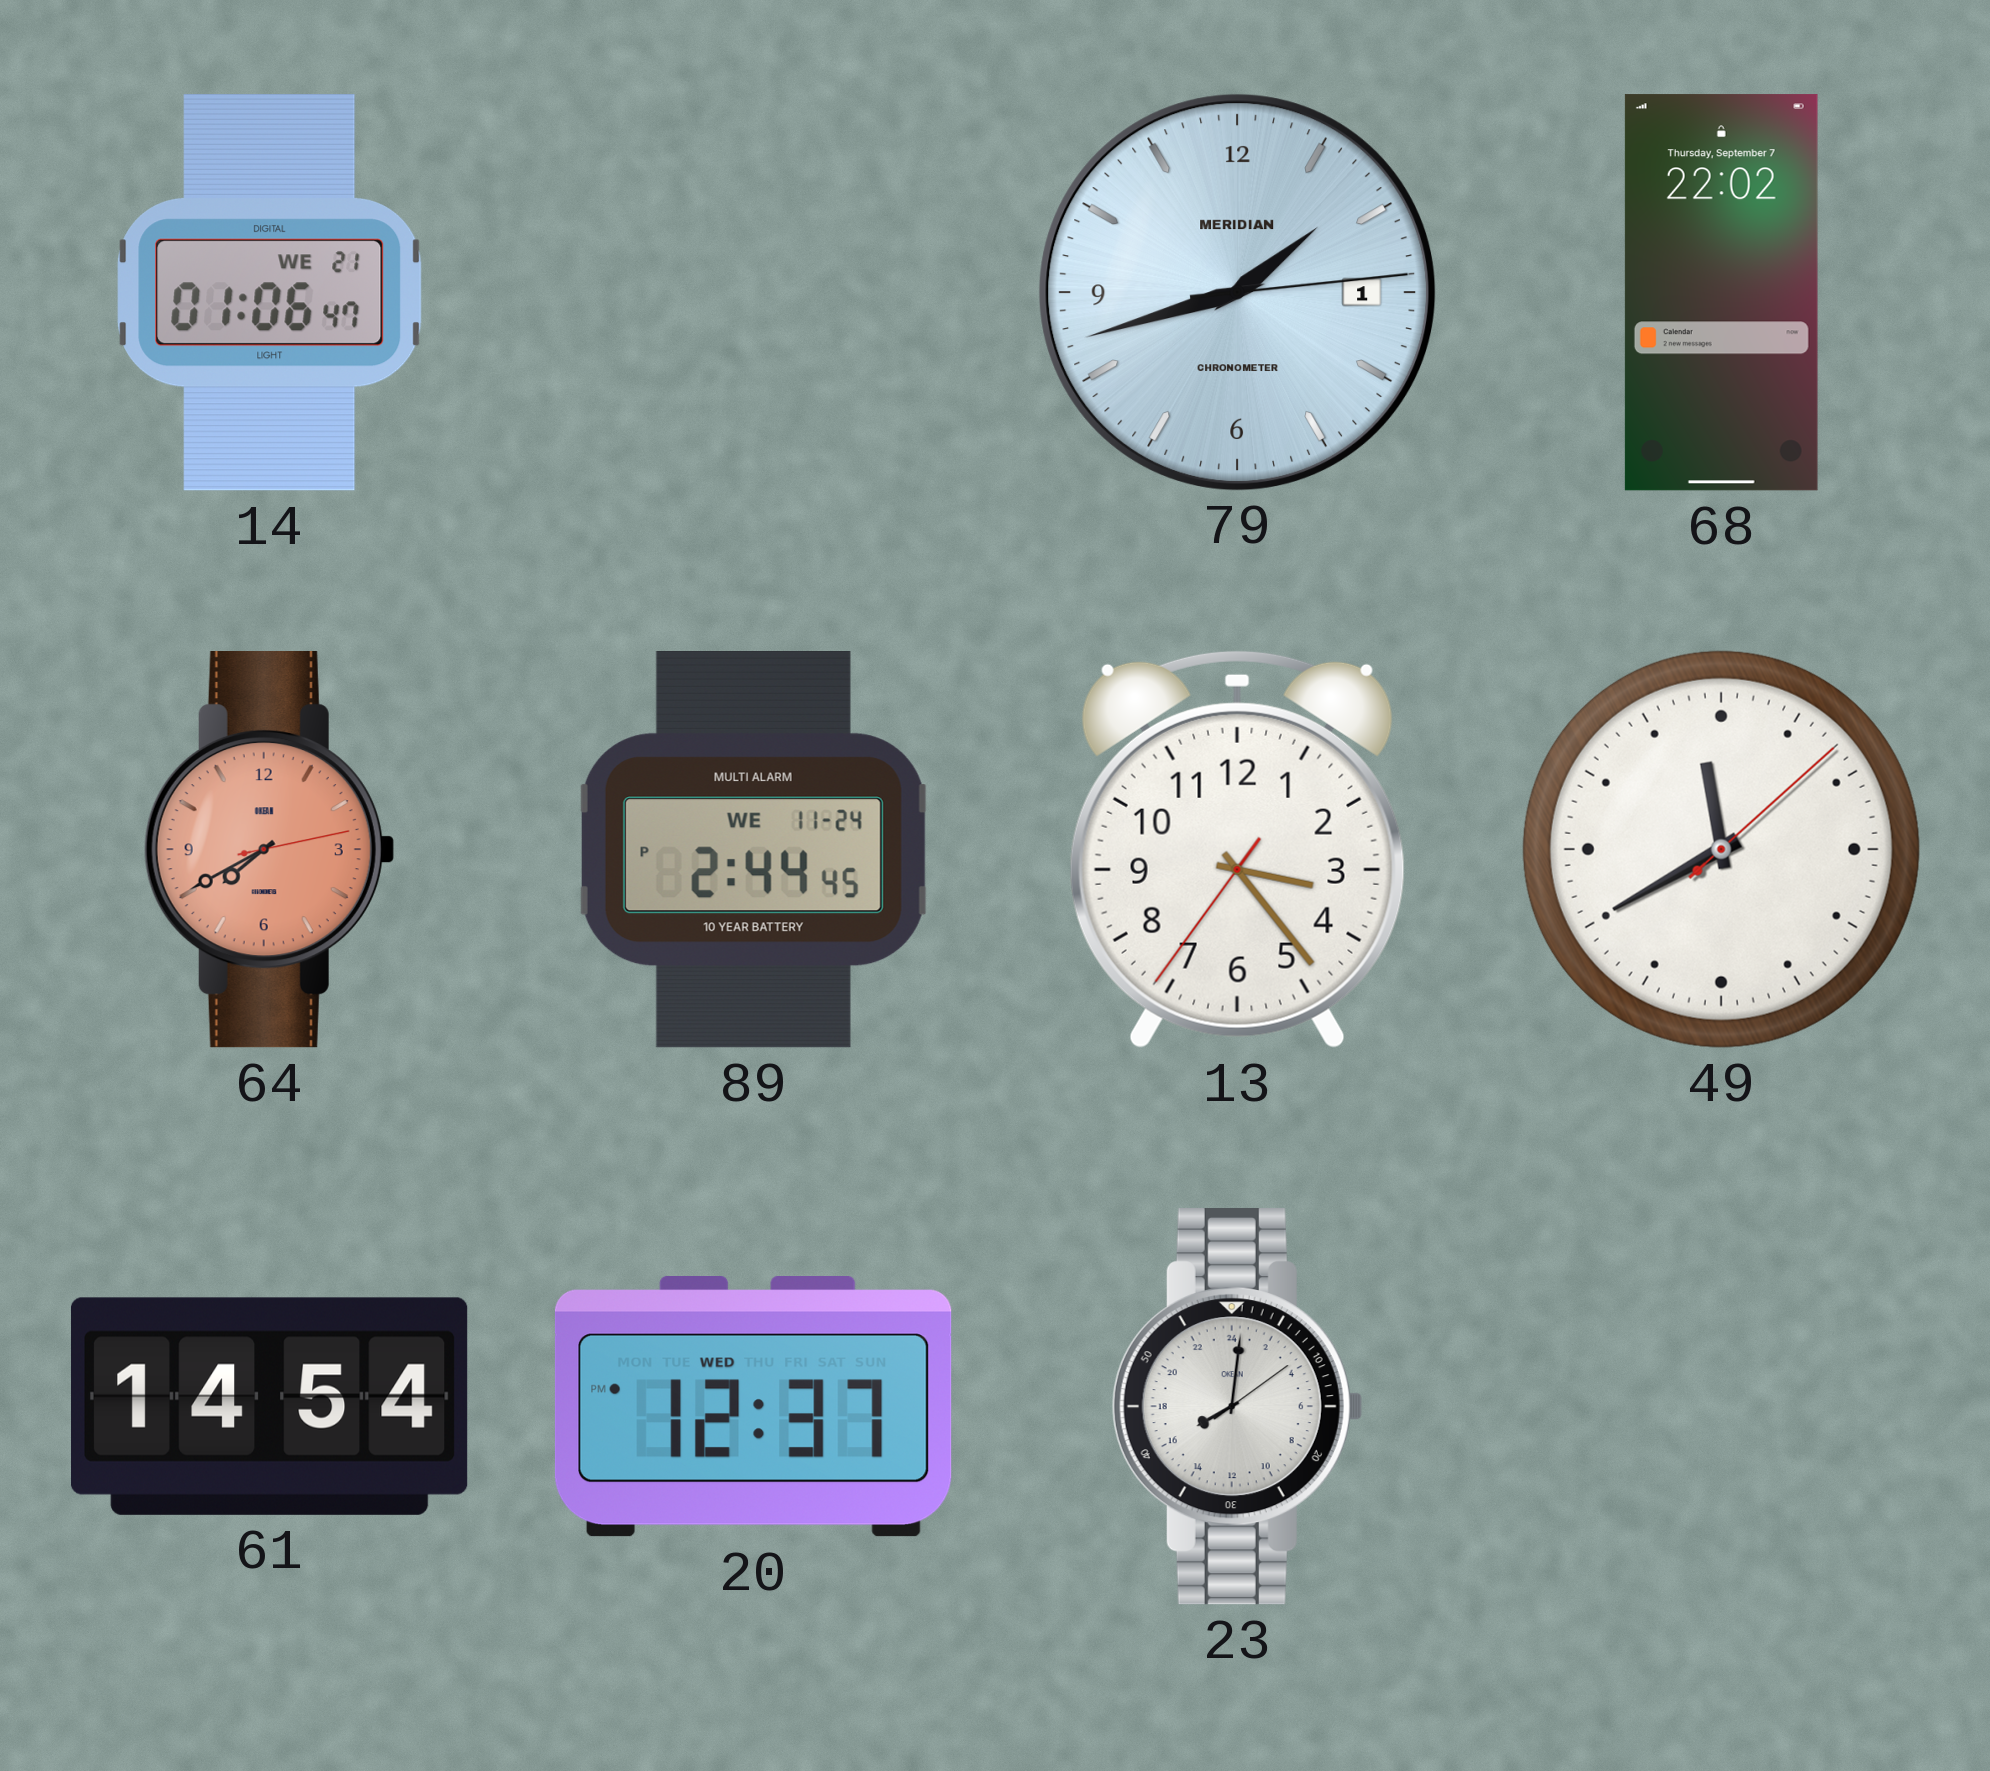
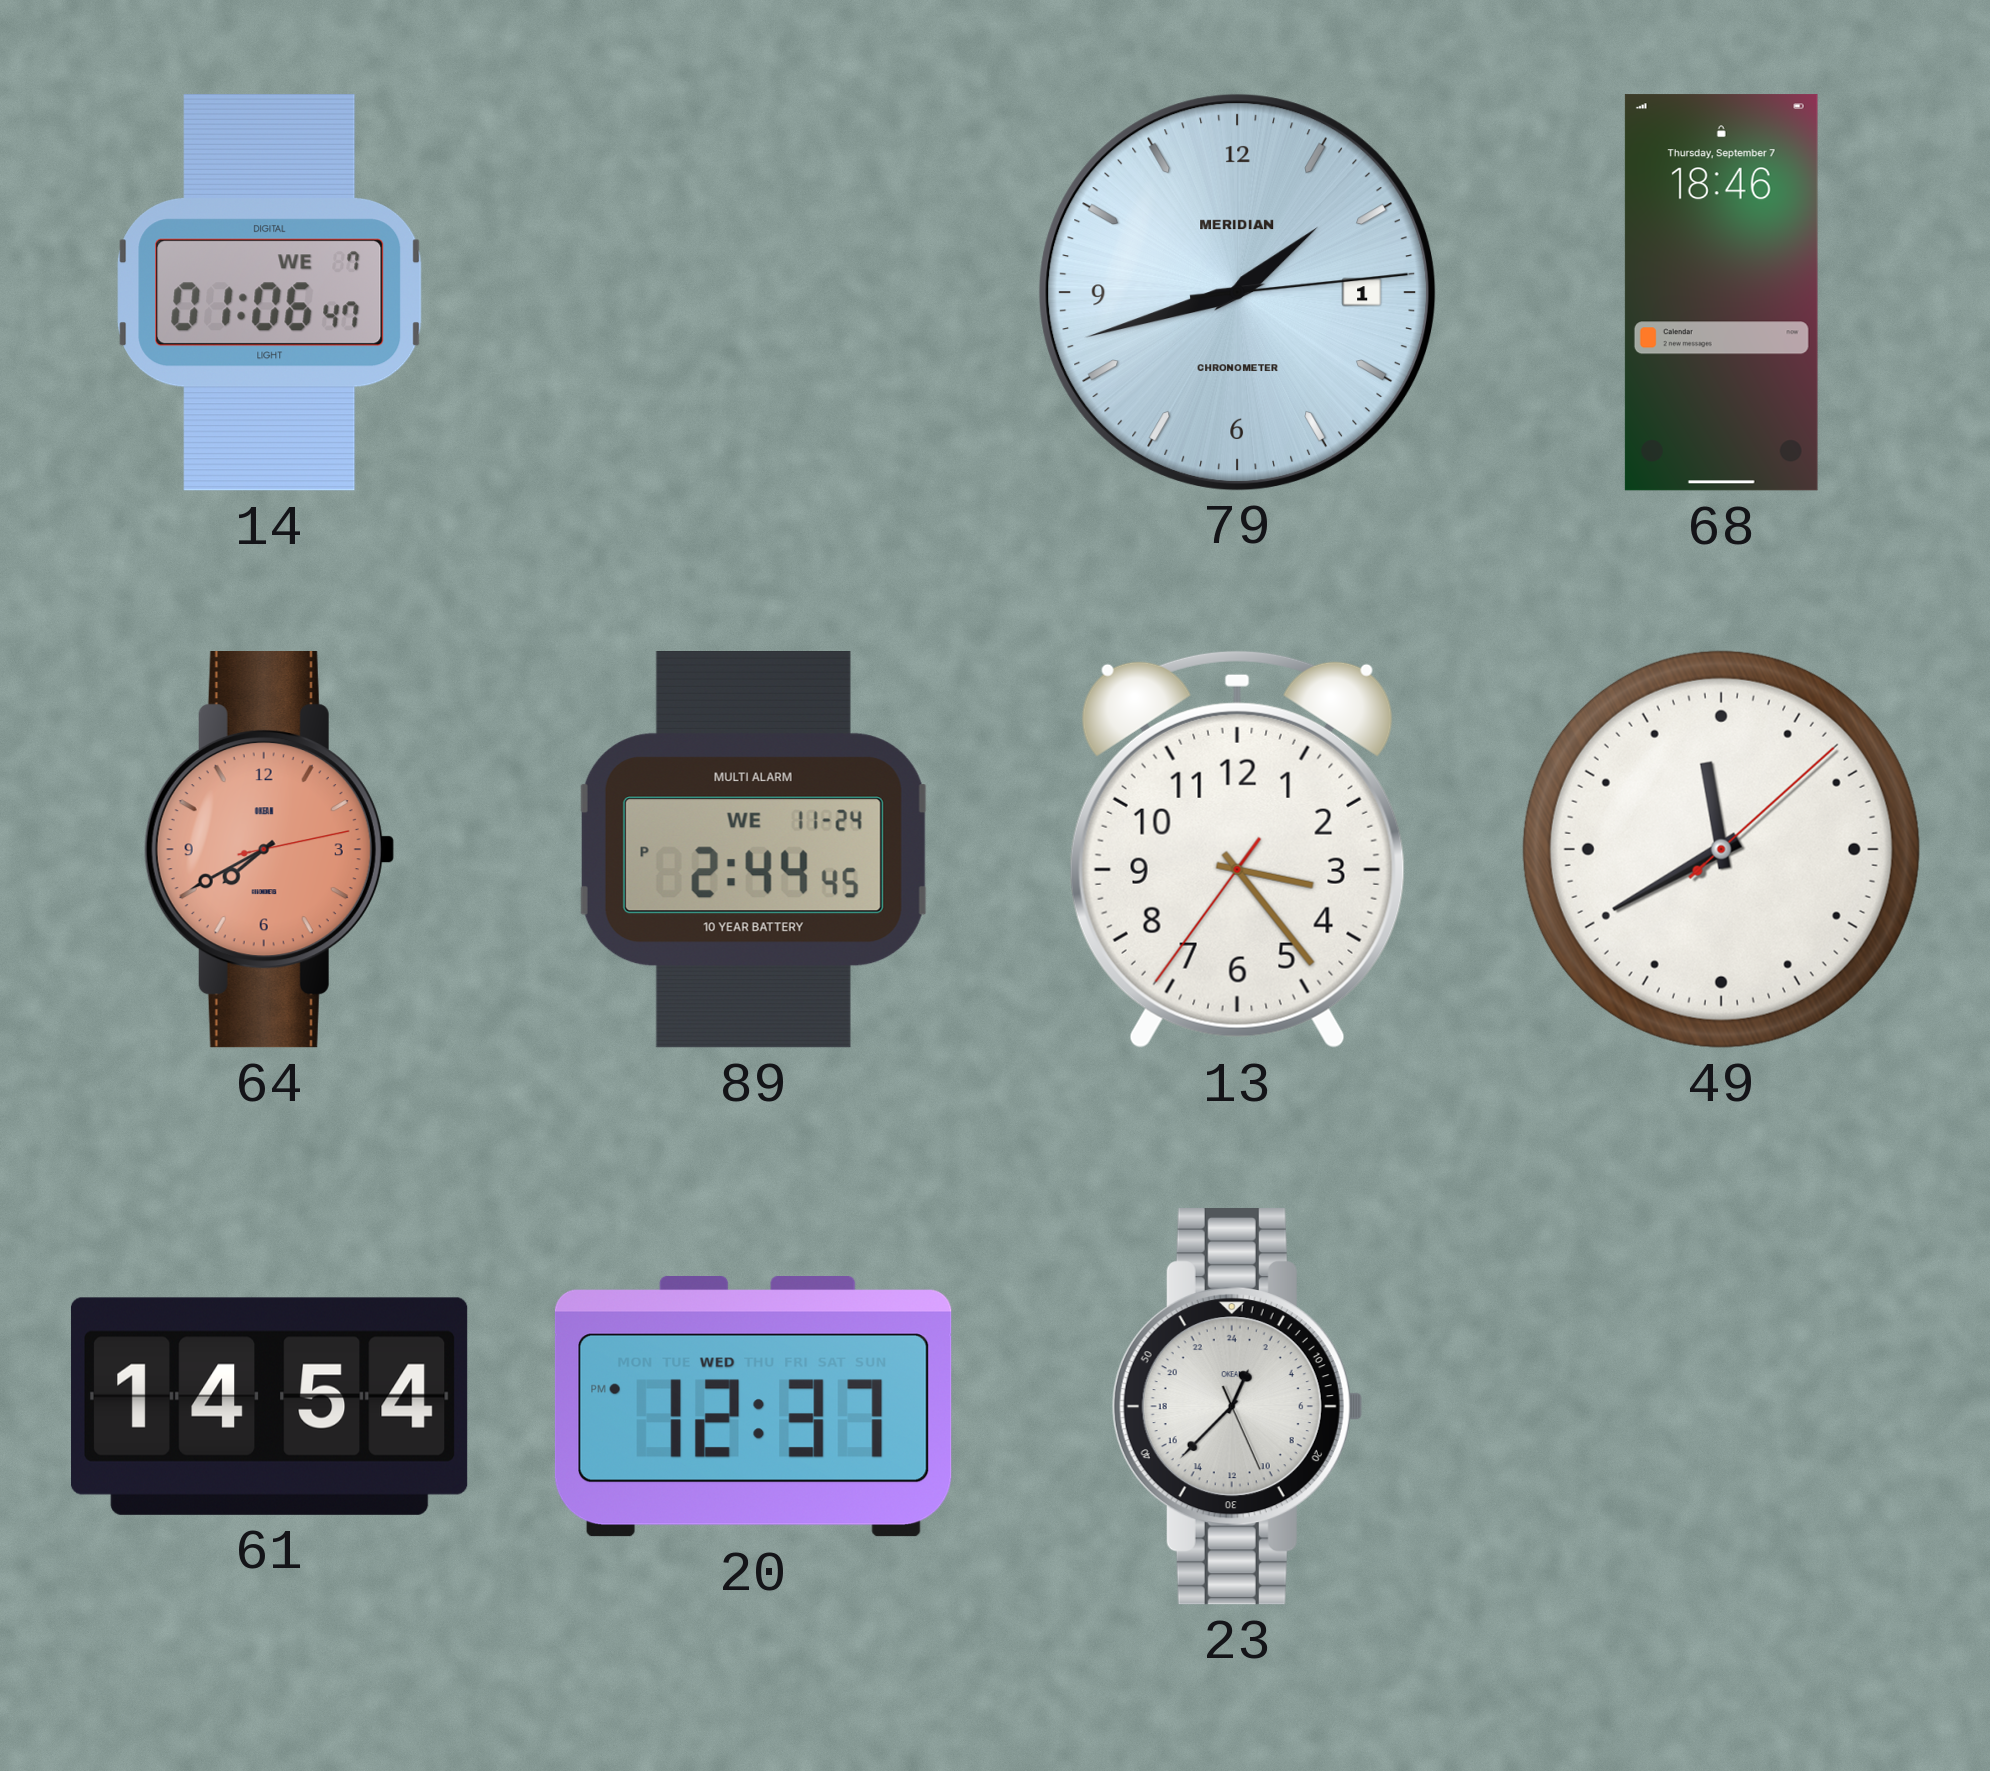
14 date: WE 21 -> WE 7 (270, 293)
68: 22:02 -> 18:46 (1721, 293)
23: 16:01 -> 1:37 (1237, 1407)
